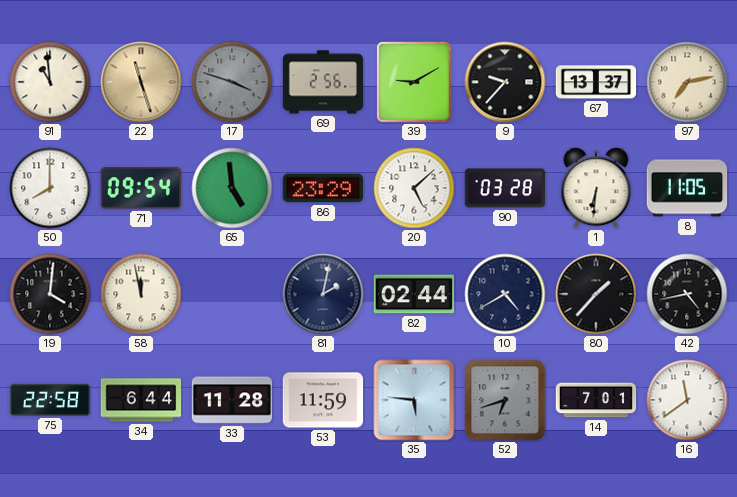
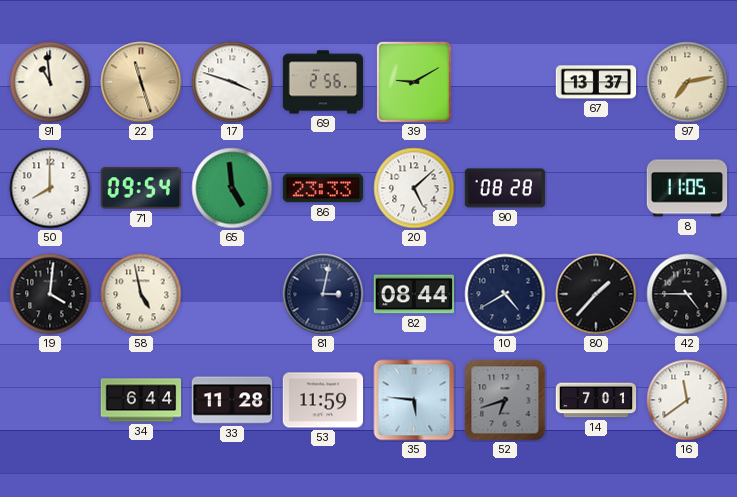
17 dial: grey -> white (232, 82)
9: 9:37 -> none (505, 82)
86: 23:29 -> 23:33 (322, 188)
90: 03:28 -> 08:28 (505, 188)
1: 6:31 -> none (596, 188)
58: 11:58 -> 4:58 (141, 294)
81: 2:02 -> 3:02 (323, 294)
82: 02:44 -> 08:44 (414, 294)
42: 4:43 -> 4:45 (687, 294)
75: 22:58 -> none (50, 400)
